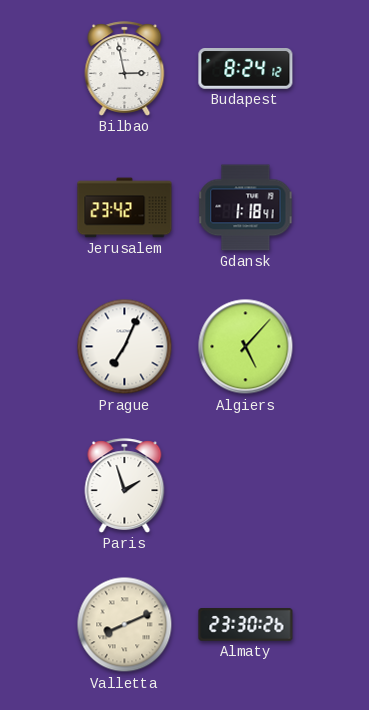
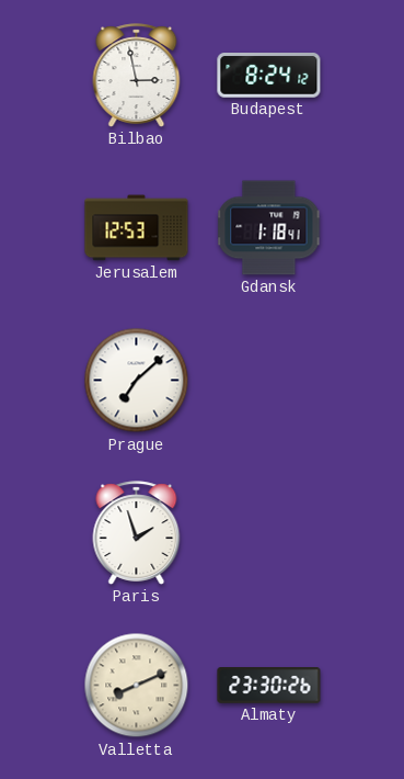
Jerusalem: 23:42 -> 12:53 (137, 228)
Prague: 7:04 -> 7:08 (137, 381)
Algiers: 5:07 -> none (246, 347)
